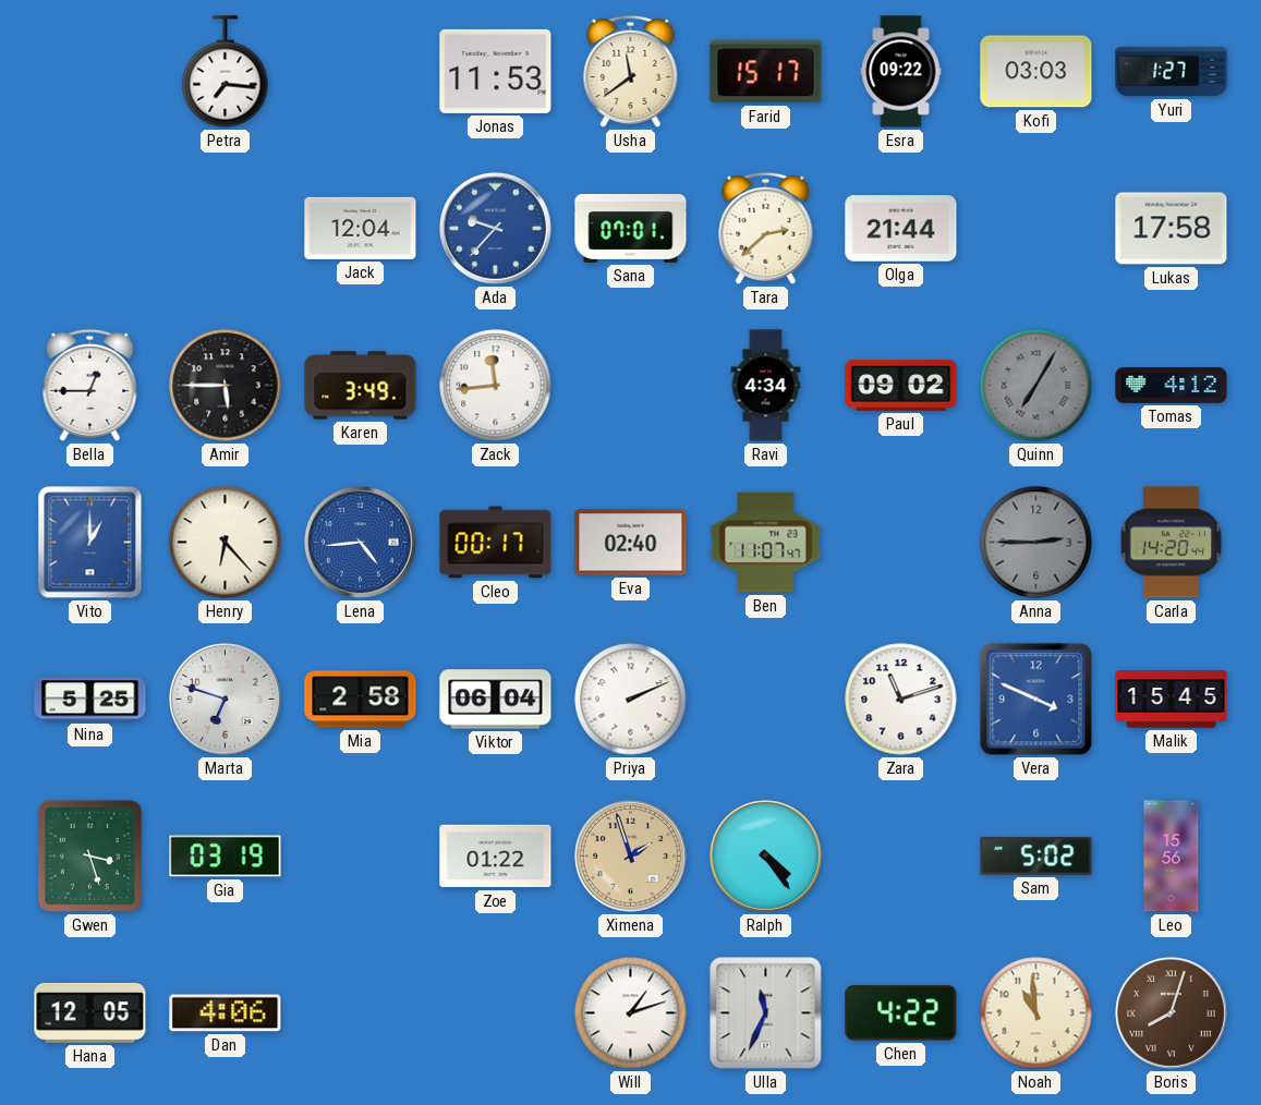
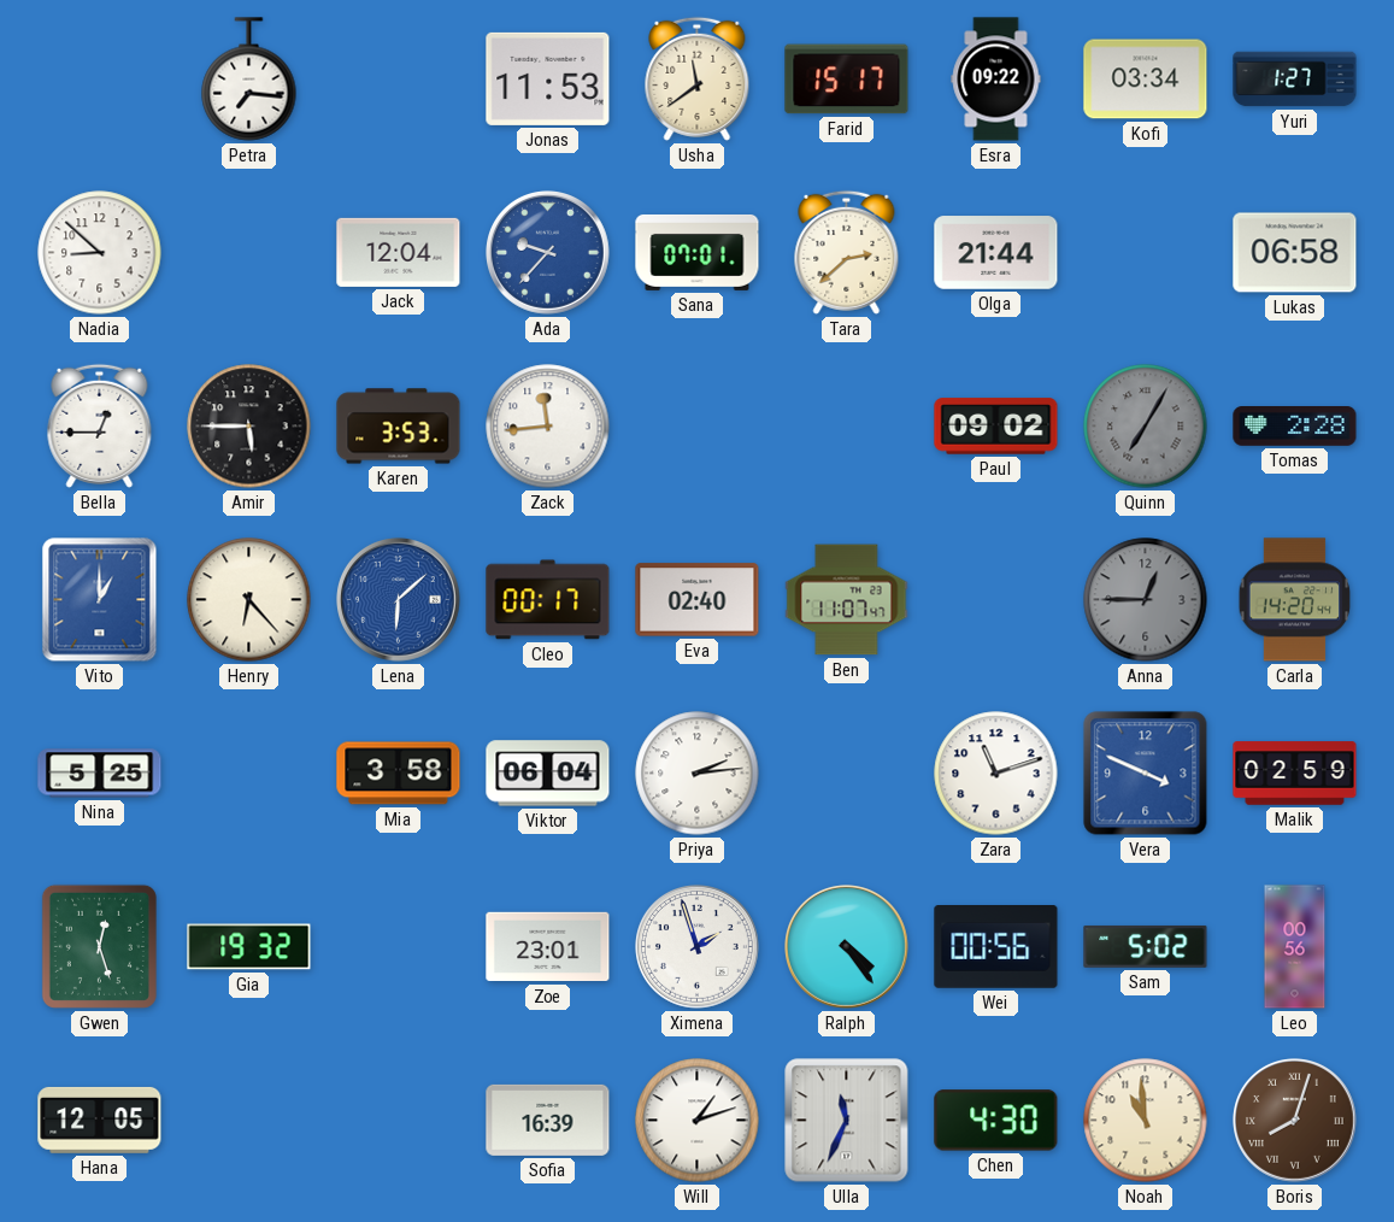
Kofi: 03:03 -> 03:34 (1146, 80)
Nadia: none -> 8:52 (100, 253)
Lukas: 17:58 -> 06:58 (1295, 253)
Karen: 3:49 -> 3:53 (399, 427)
Ravi: 4:34 -> none (766, 386)
Tomas: 4:12 -> 2:28 (1295, 427)
Lena: 4:44 -> 6:08 (399, 600)
Anna: 2:45 -> 12:45 (1146, 600)
Marta: 6:48 -> none (226, 700)
Mia: 2:58 -> 3:58 (399, 774)
Priya: 2:11 -> 2:14 (698, 774)
Malik: 15:45 -> 02:59 (1295, 774)
Gwen: 3:27 -> 12:27 (99, 946)
Gia: 03:19 -> 19:32 (249, 947)
Zoe: 01:22 -> 23:01 (548, 947)
Ximena dial: champagne -> white (698, 947)
Wei: none -> 00:56 (996, 947)
Leo: 15:56 -> 00:56 (1295, 947)
Dan: 4:06 -> none (226, 1013)
Sofia: none -> 16:39 (548, 1120)
Chen: 4:22 -> 4:30 (996, 1121)
